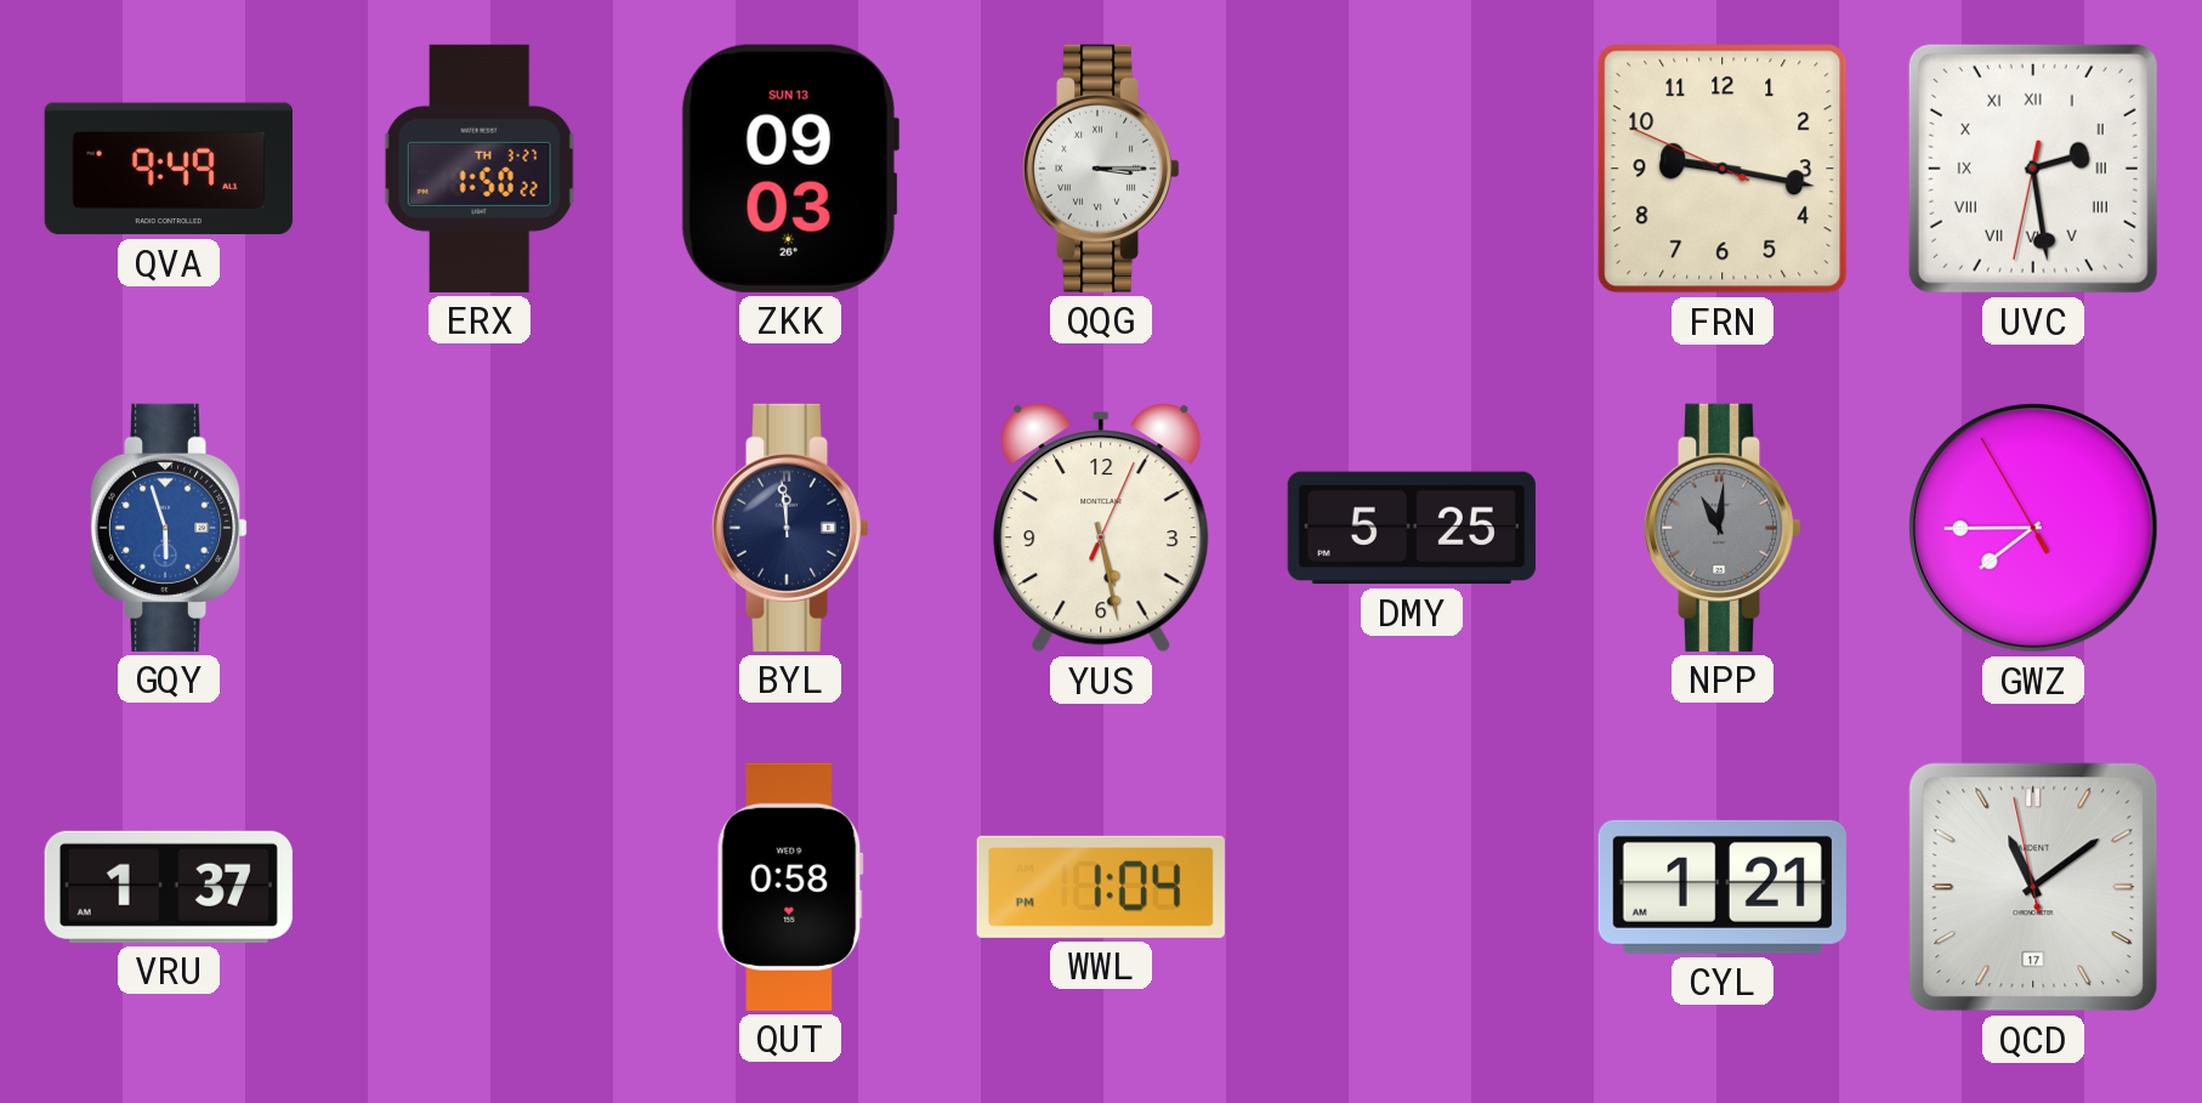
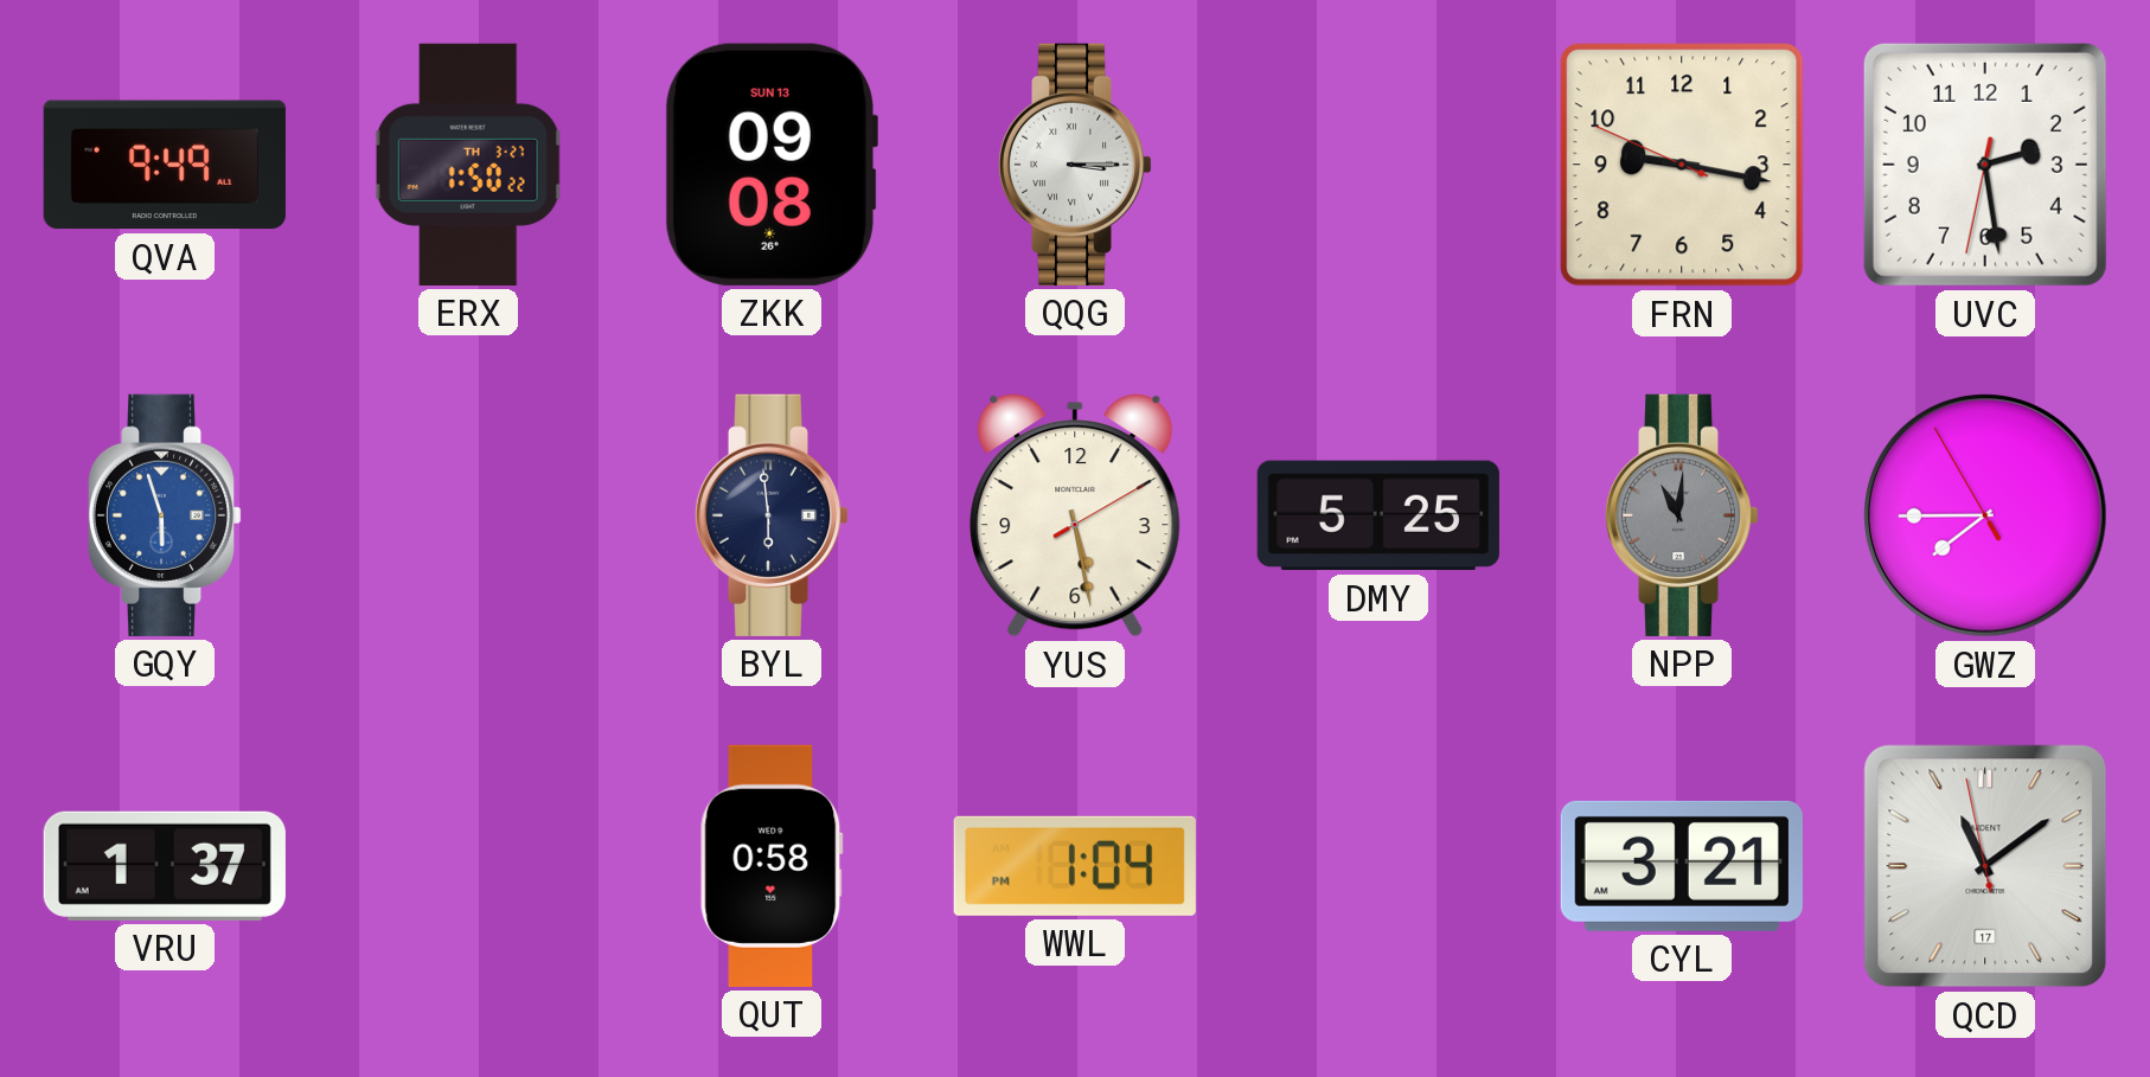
ZKK: 09:03 -> 09:08 (770, 165)
UVC numerals: Roman -> Arabic (1985, 165)
BYL: 11:59 -> 5:59 (772, 515)
YUS: 5:28:04 -> 5:28:10 (1075, 517)
CYL: 1:21 -> 3:21 (1682, 866)
